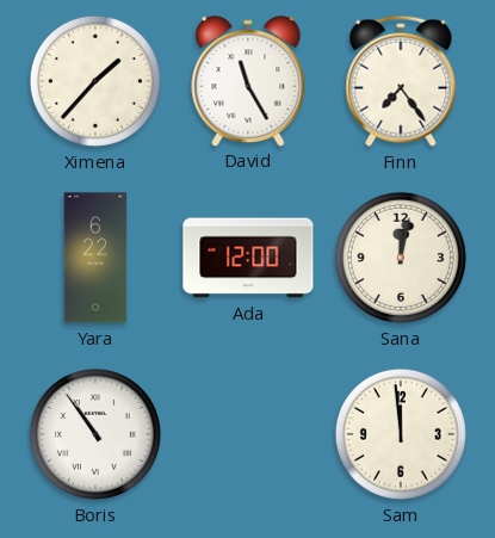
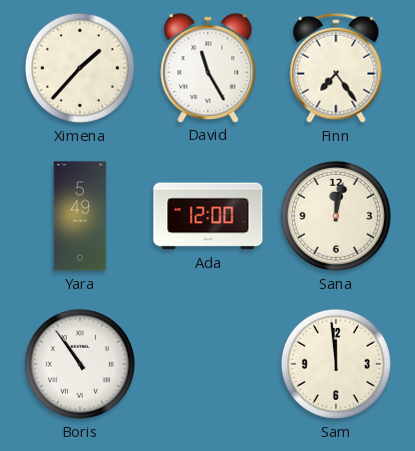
Yara: 6:22 -> 5:49 (80, 216)
